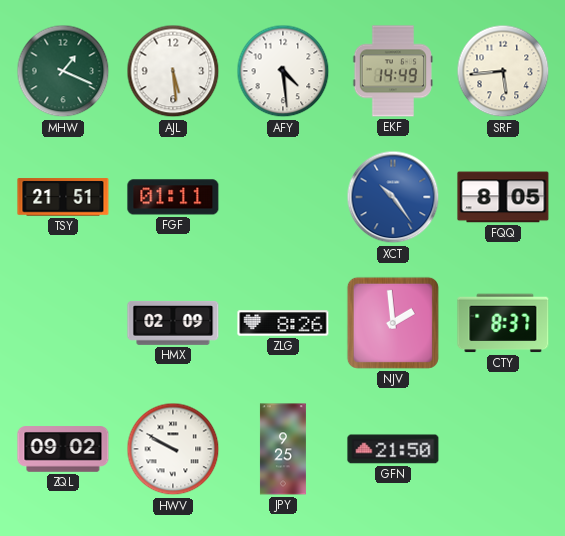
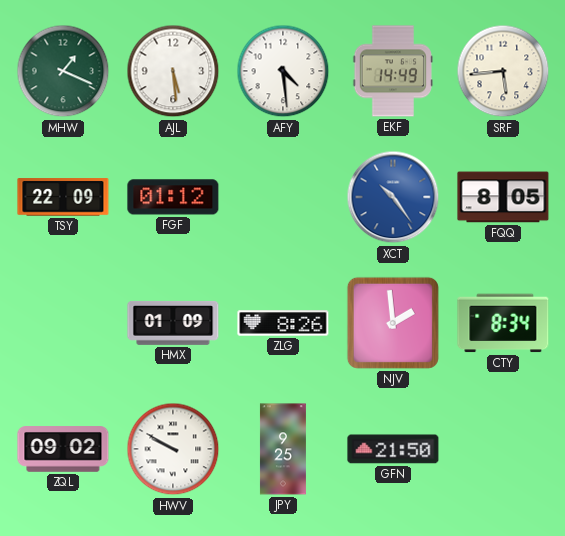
TSY: 21:51 -> 22:09 (63, 197)
FGF: 01:11 -> 01:12 (173, 197)
HMX: 02:09 -> 01:09 (173, 323)
CTY: 8:37 -> 8:34 (503, 323)
